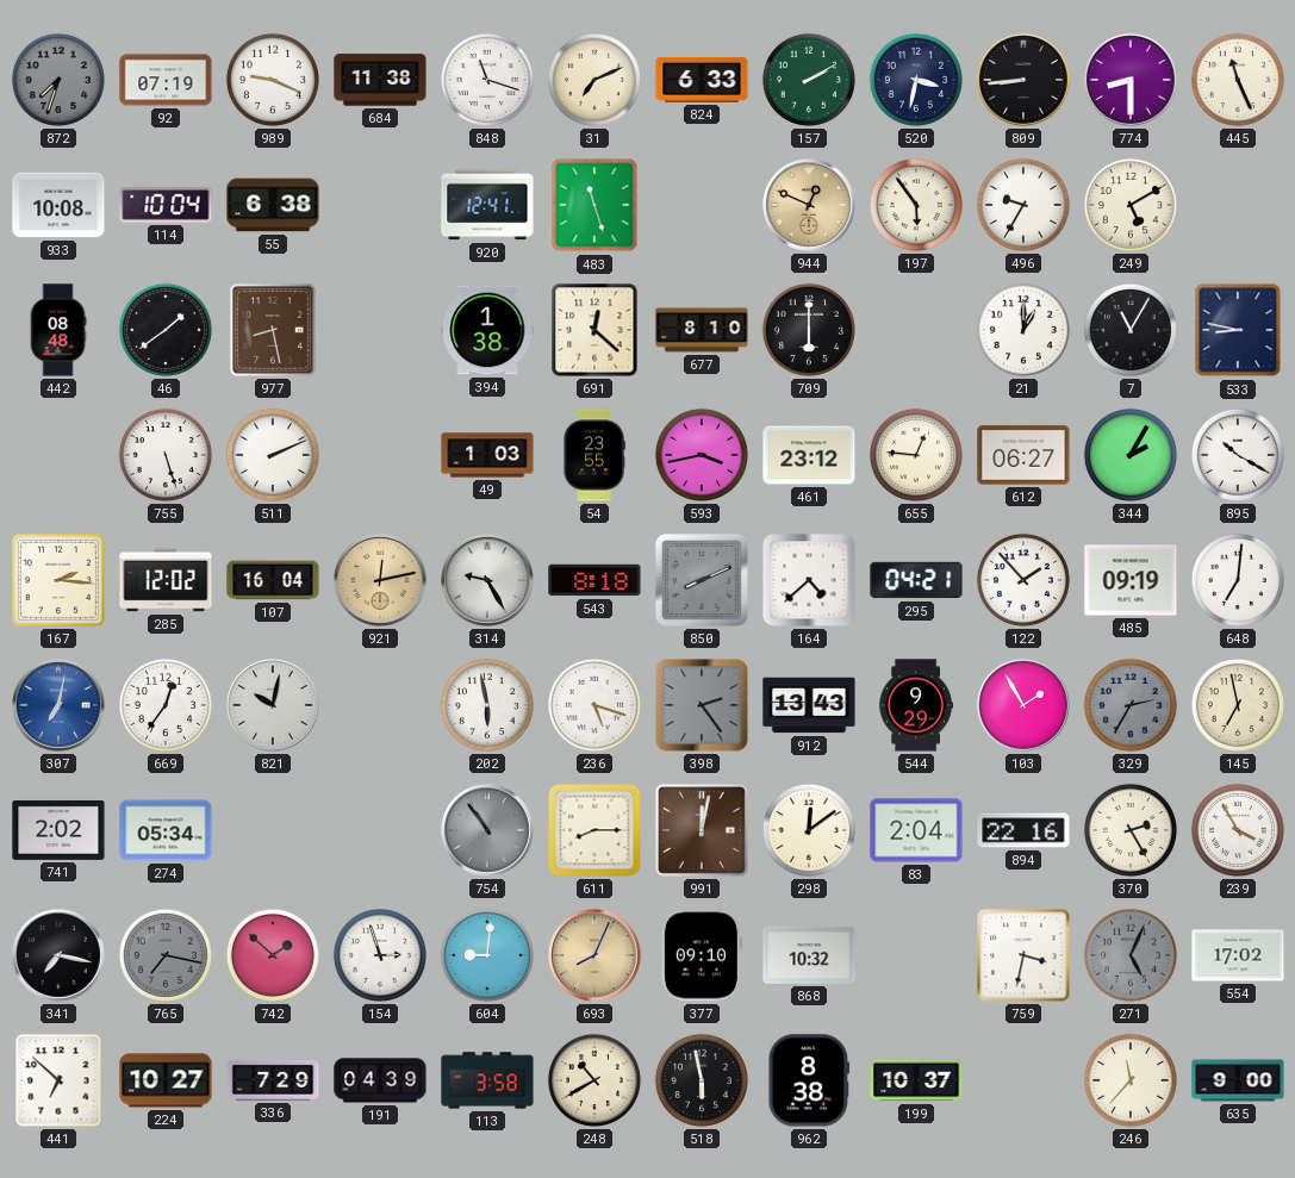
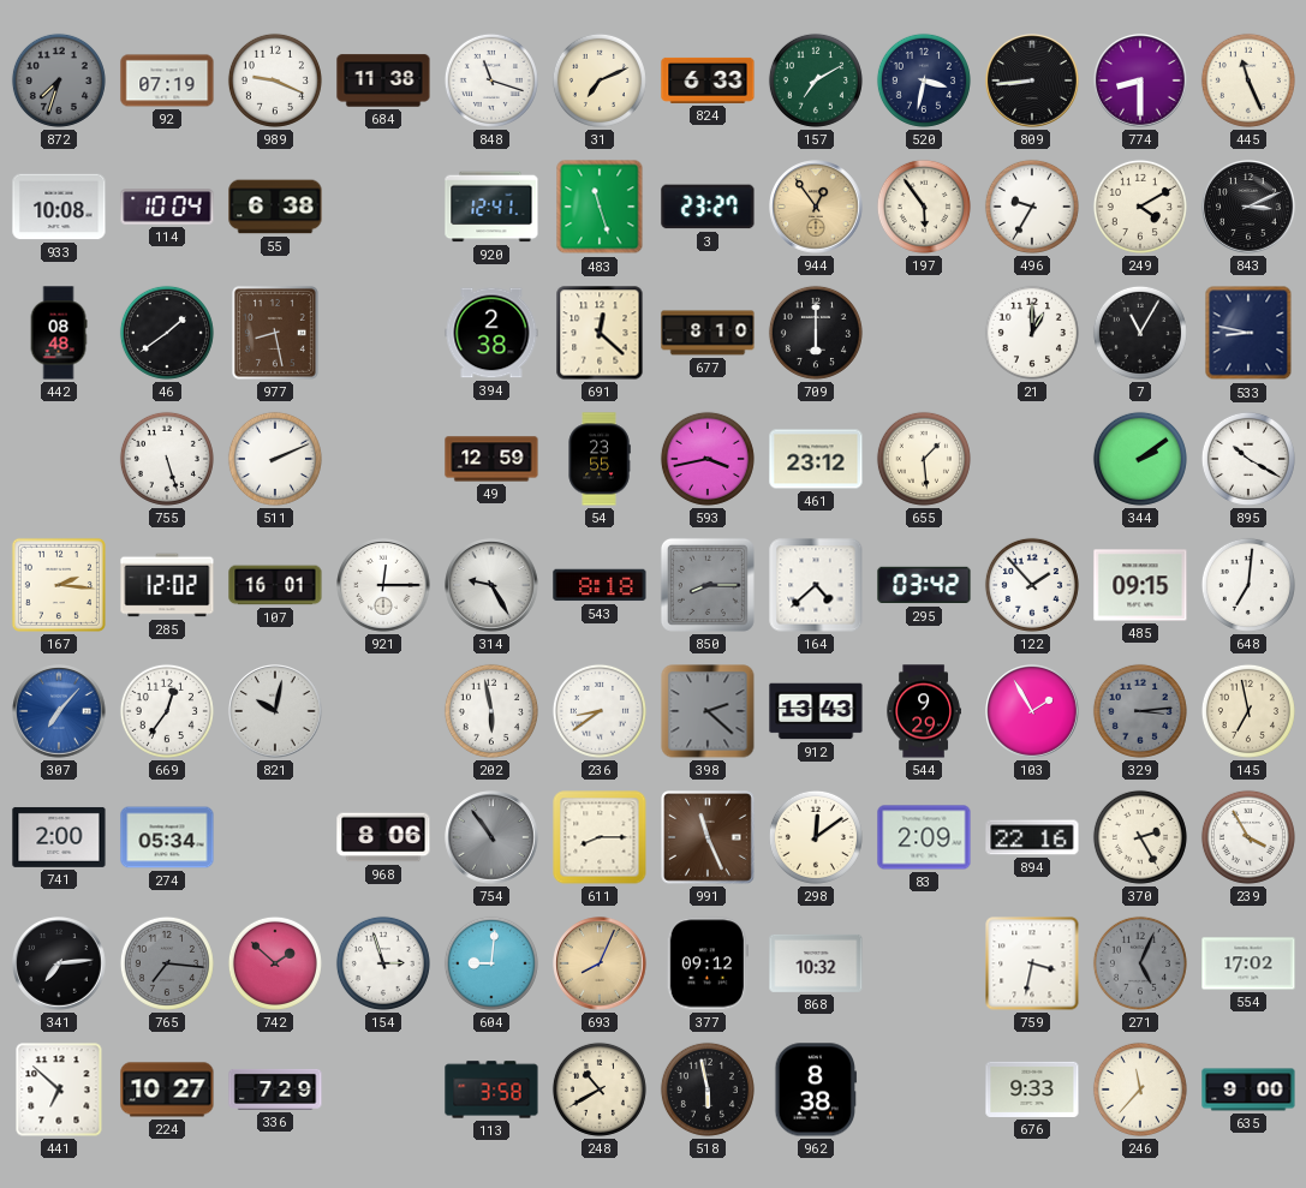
157: 2:10 -> 7:10 (816, 80)
3: none -> 23:27 (708, 207)
944: 12:49 -> 12:54 (816, 207)
249: 5:10 -> 4:10 (1140, 207)
843: none -> 3:11 (1248, 207)
394: 1:38 -> 2:38 (491, 333)
49: 1:03 -> 12:59 (491, 459)
655: 12:46 -> 1:29 (924, 459)
612: 06:27 -> none (1023, 455)
344: 2:05 -> 2:09 (1140, 459)
107: 16:04 -> 16:01 (275, 585)
921: 12:13 -> 12:15 (383, 585)
921 dial: champagne -> white (383, 585)
850: 8:11 -> 8:15 (708, 585)
295: 04:21 -> 03:42 (924, 585)
485: 09:19 -> 09:15 (1140, 585)
307: 7:02 -> 7:07 (59, 711)
236: 5:18 -> 8:39 (600, 711)
398: 2:24 -> 2:22 (708, 711)
329: 2:35 -> 3:14 (1140, 711)
741: 2:02 -> 2:00 (59, 837)
968: none -> 8:06 (383, 837)
991: 12:02 -> 11:26 (709, 838)
83: 2:04 -> 2:09 (924, 837)
341: 7:17 -> 7:14 (59, 963)
765: 7:17 -> 7:16 (167, 963)
377: 09:10 -> 09:12 (708, 963)
191: 04:39 -> none (380, 1080)
199: 10:37 -> none (916, 1080)
676: none -> 9:33 (1032, 1090)
